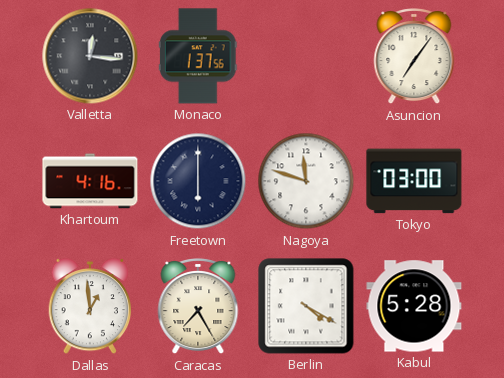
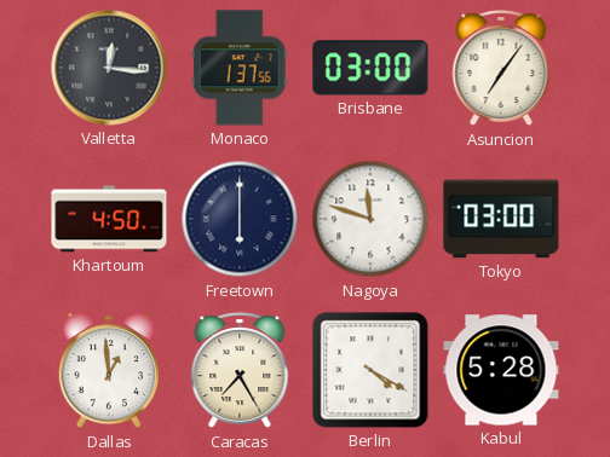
Brisbane: none -> 03:00 (370, 68)
Khartoum: 4:16 -> 4:50 (109, 219)
